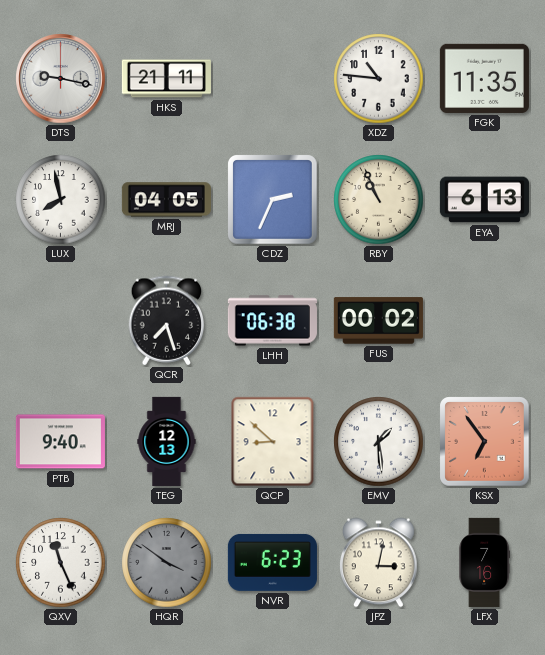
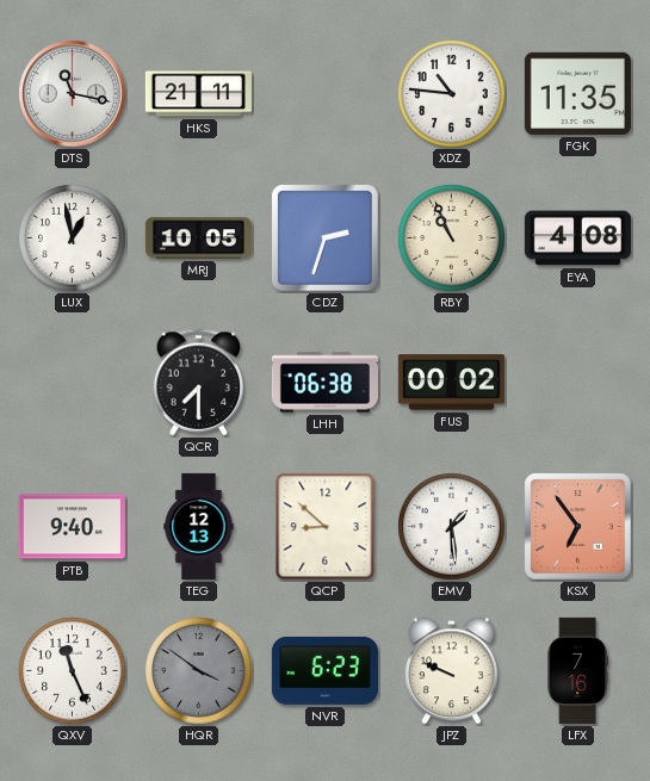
DTS: 9:17 -> 11:17 (73, 94)
LUX: 7:58 -> 12:58 (73, 238)
MRJ: 04:05 -> 10:05 (198, 238)
CDZ: 2:34 -> 2:33 (326, 238)
EYA: 6:13 -> 4:08 (577, 238)
QCR: 7:27 -> 7:30 (199, 383)
JPZ: 3:02 -> 9:49 (452, 671)
